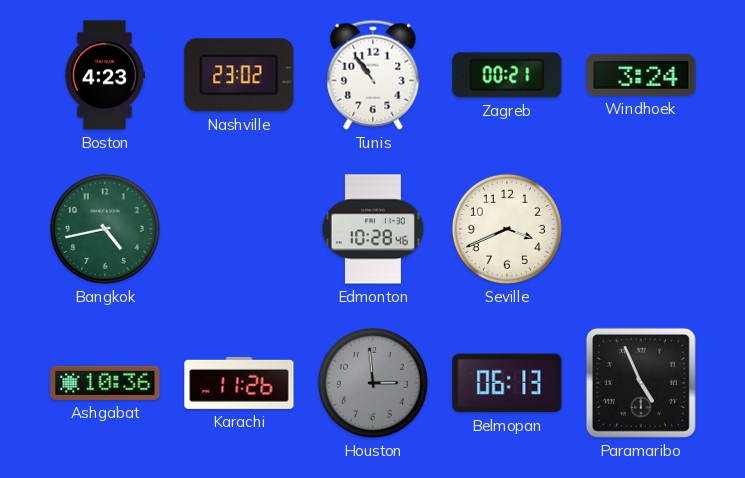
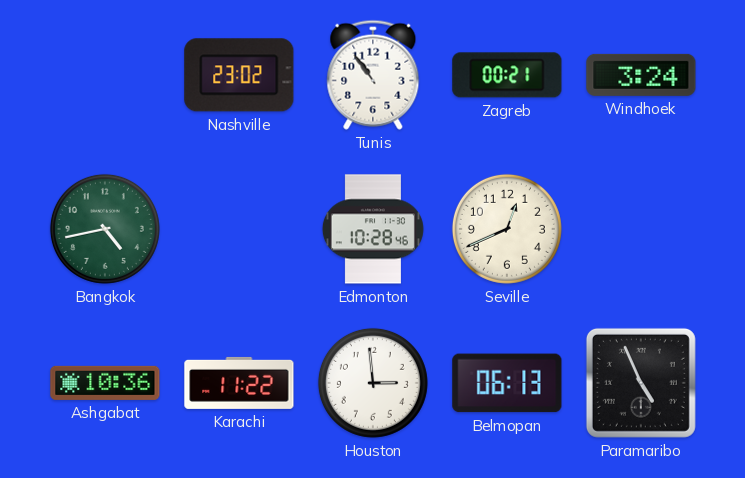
Boston: 4:23 -> none (105, 75)
Seville: 3:41 -> 12:41 (507, 229)
Karachi: 11:26 -> 11:22 (239, 383)
Houston dial: grey -> white (373, 383)
